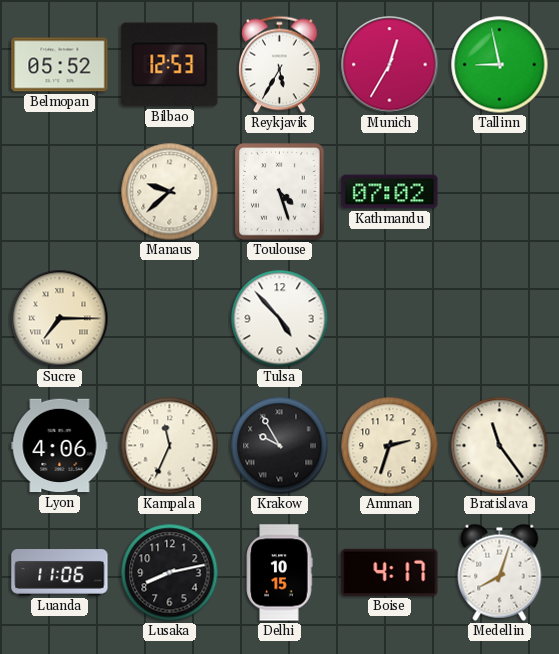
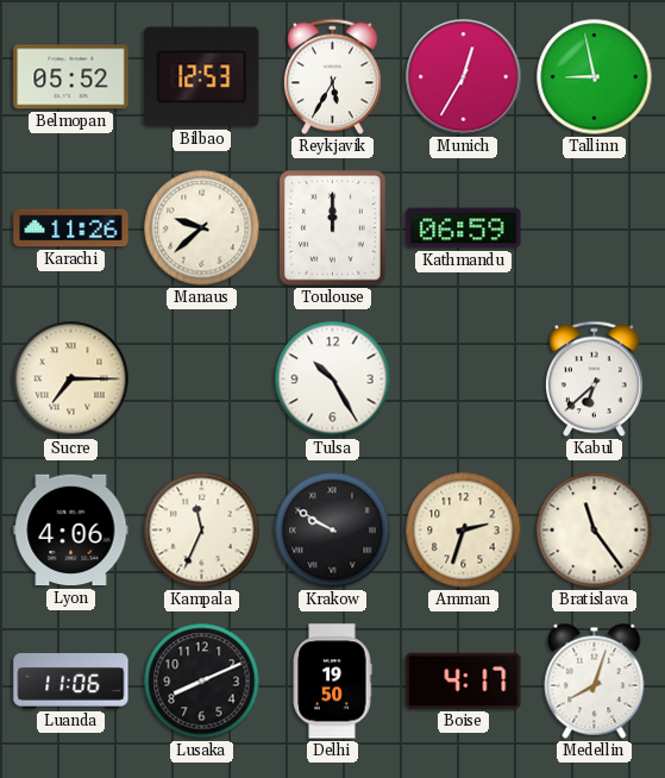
Karachi: none -> 11:26 (71, 228)
Toulouse: 4:27 -> 12:00 (333, 228)
Kathmandu: 07:02 -> 06:59 (464, 228)
Tulsa: 4:53 -> 10:25 (333, 379)
Kabul: none -> 6:38 (595, 379)
Krakow: 9:55 -> 9:50 (333, 531)
Lusaka: 8:13 -> 8:11 (202, 682)
Delhi: 10:15 -> 19:50 (332, 682)
